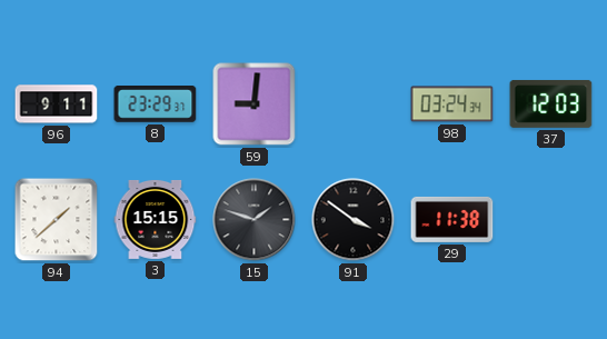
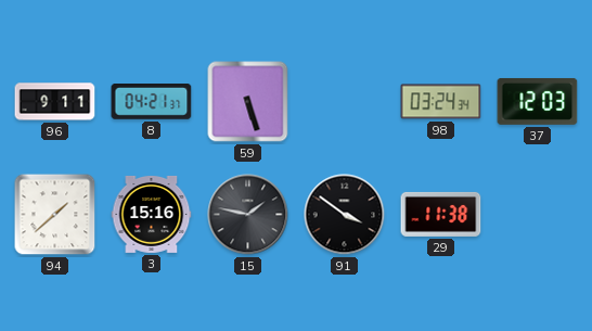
8: 23:29 -> 04:21 (152, 102)
59: 9:01 -> 5:27 (248, 102)
3: 15:15 -> 15:16 (152, 214)
15: 1:48 -> 1:47 (248, 215)
